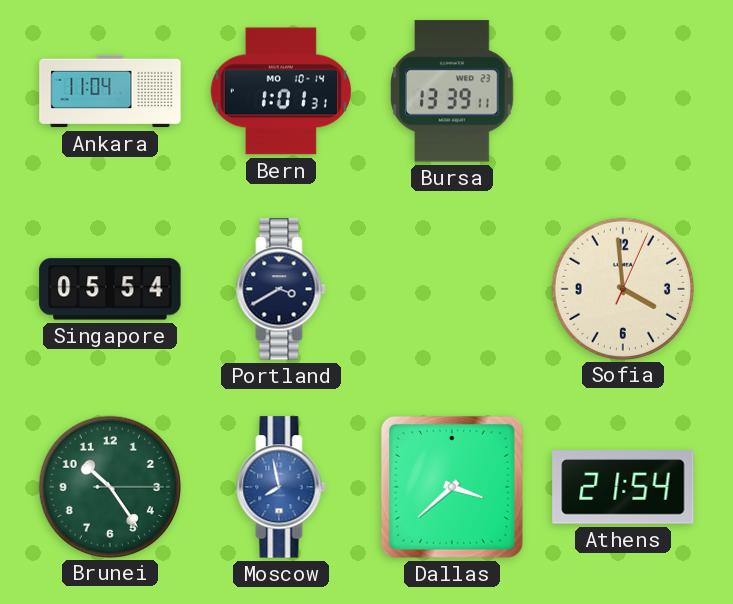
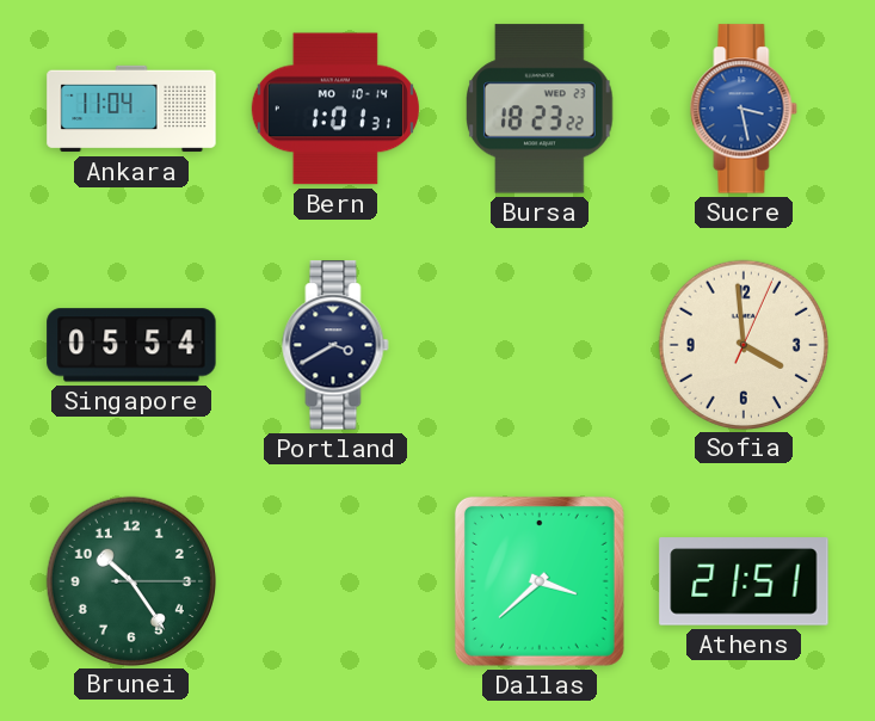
Bursa: 13:39 -> 18:23 (541, 109)
Sucre: none -> 3:28 (744, 109)
Moscow: 7:58 -> none (281, 487)
Athens: 21:54 -> 21:51 (744, 581)
